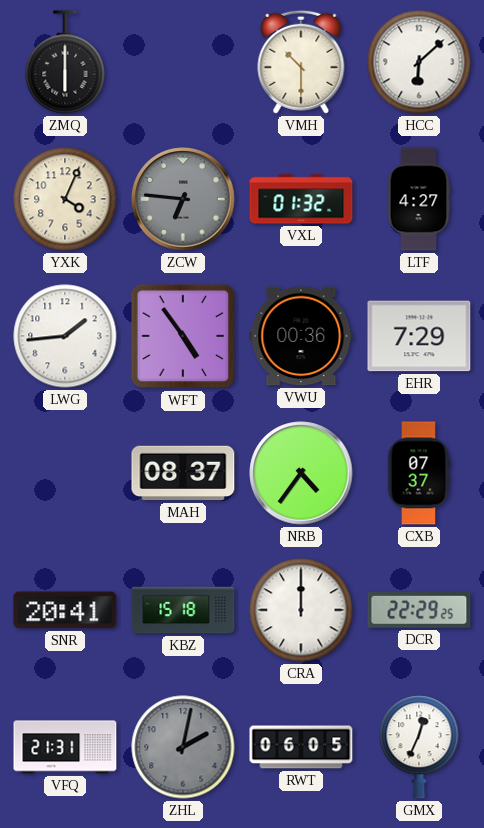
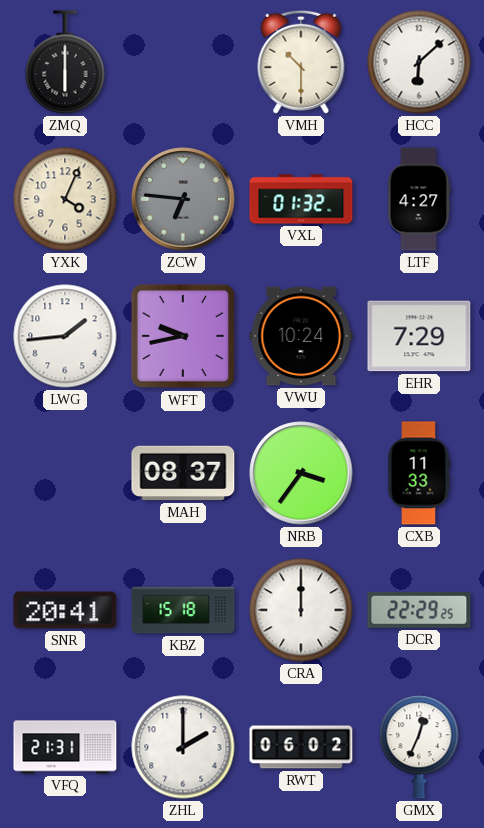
WFT: 4:54 -> 9:43 (183, 336)
VWU: 00:36 -> 10:24 (301, 336)
NRB: 4:36 -> 3:36 (301, 473)
CXB: 07:37 -> 11:33 (419, 473)
ZHL: 2:02 -> 2:00 (183, 747)
ZHL dial: grey -> white (183, 747)
RWT: 06:05 -> 06:02 (301, 747)
